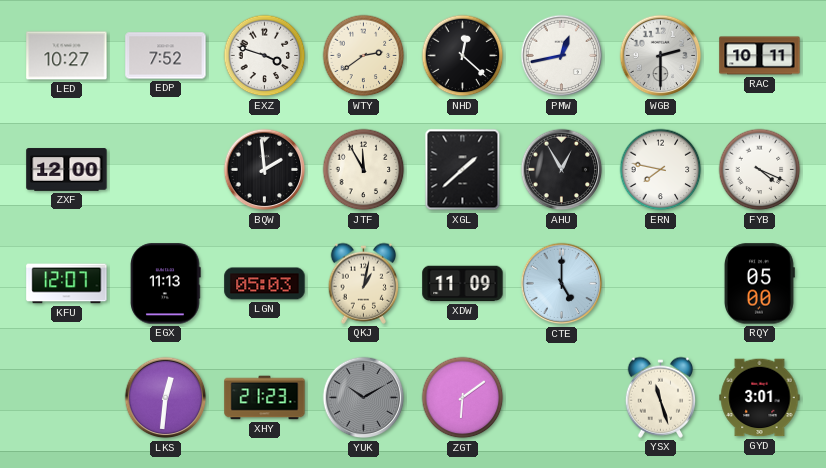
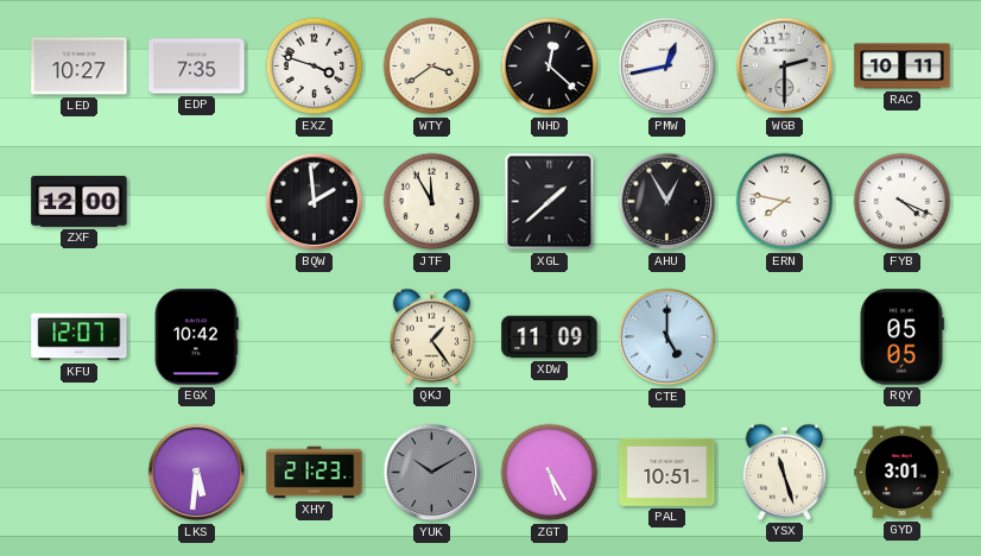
EDP: 7:52 -> 7:35 (197, 67)
WTY: 2:39 -> 3:39 (432, 67)
EGX: 11:13 -> 10:42 (197, 337)
LGN: 05:03 -> none (265, 284)
QKJ: 1:02 -> 1:24 (432, 336)
RQY: 05:00 -> 05:05 (901, 337)
LKS: 12:31 -> 5:31 (197, 473)
ZGT: 6:09 -> 5:25 (550, 473)
PAL: none -> 10:51 (667, 472)
